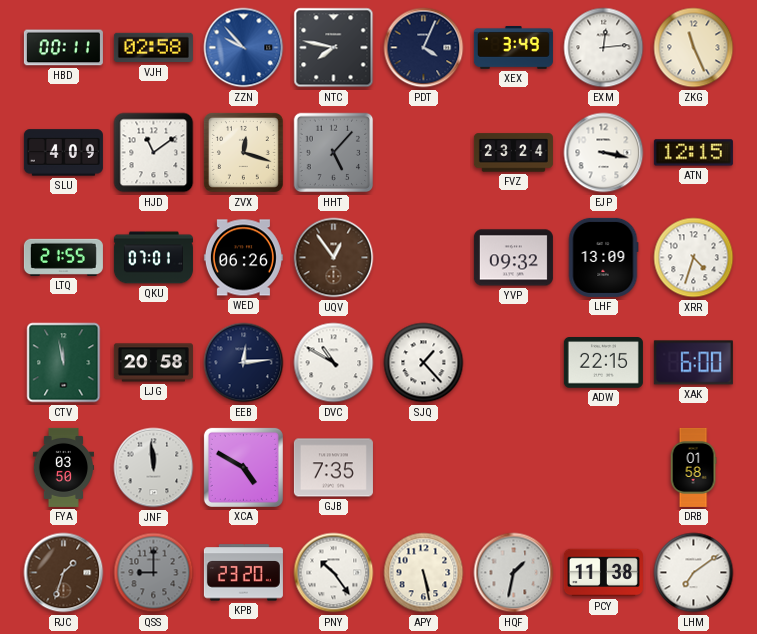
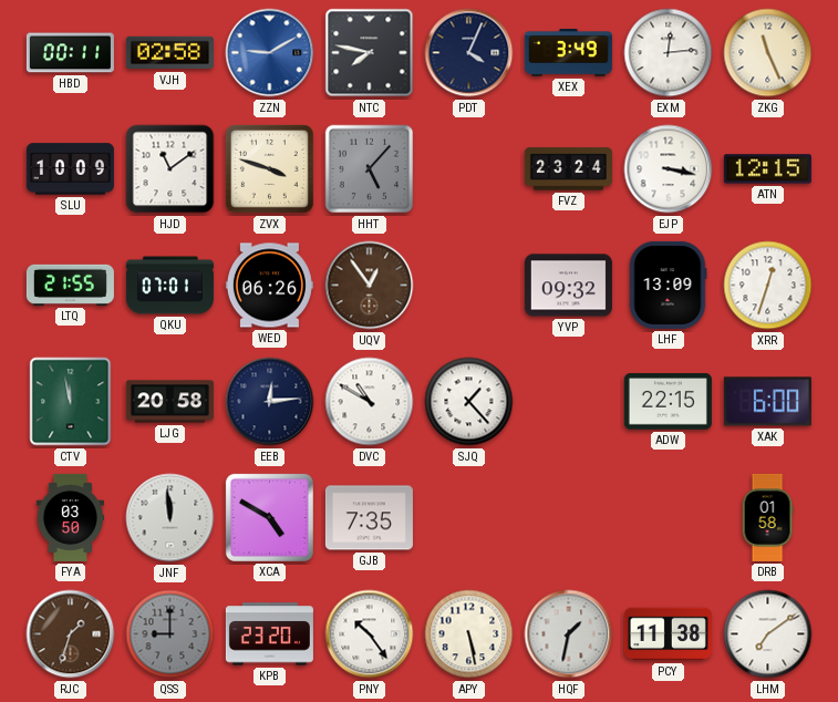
ZZN: 9:53 -> 9:10 (270, 53)
SLU: 4:09 -> 10:09 (70, 169)
ZVX: 12:18 -> 3:48 (269, 168)
XRR: 4:33 -> 12:33 (768, 286)
